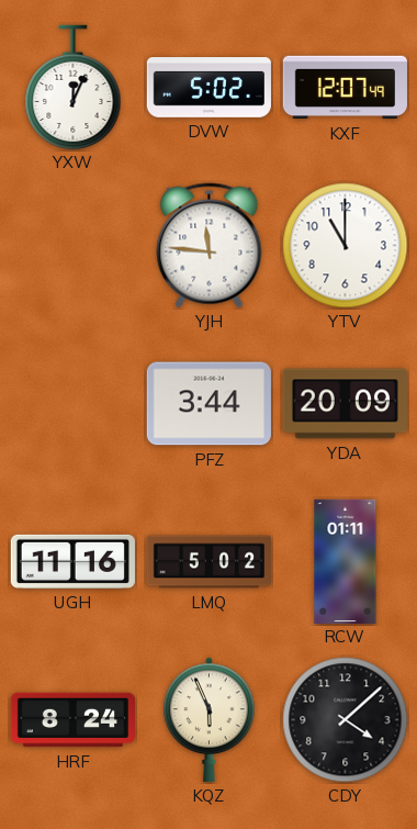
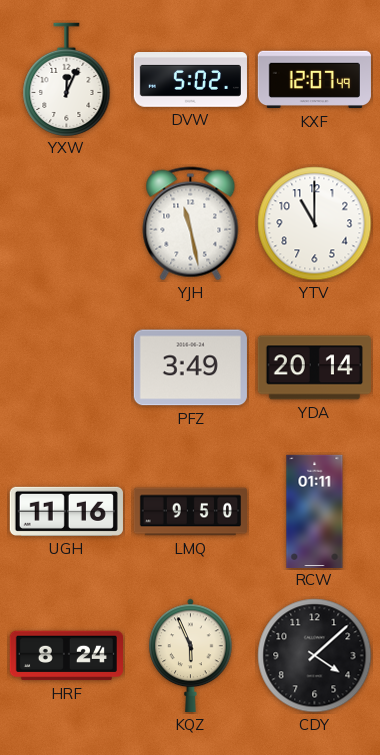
YJH: 11:46 -> 11:28 (191, 224)
PFZ: 3:44 -> 3:49 (190, 368)
YDA: 20:09 -> 20:14 (314, 368)
LMQ: 5:02 -> 9:50 (190, 512)
